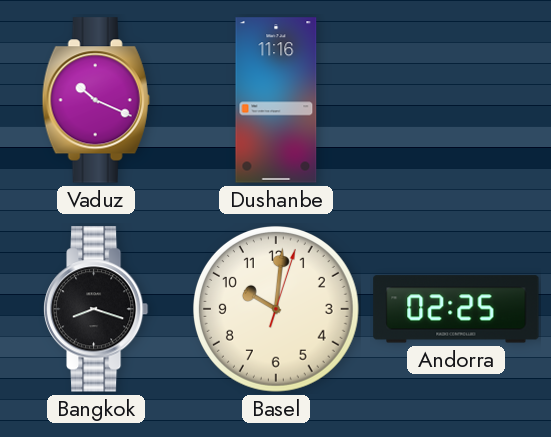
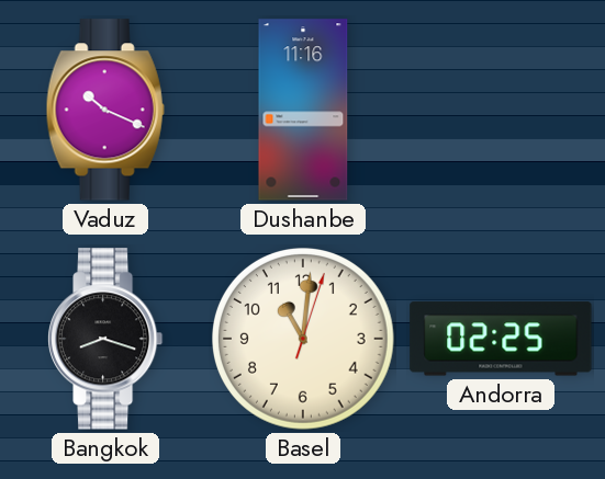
Basel: 10:01 -> 11:01 (304, 340)
